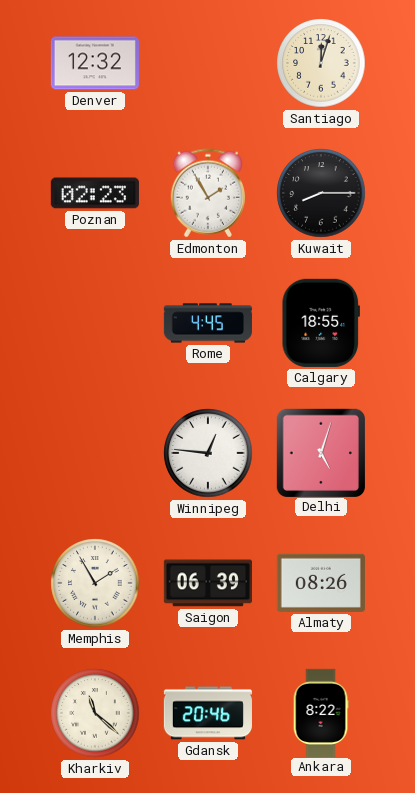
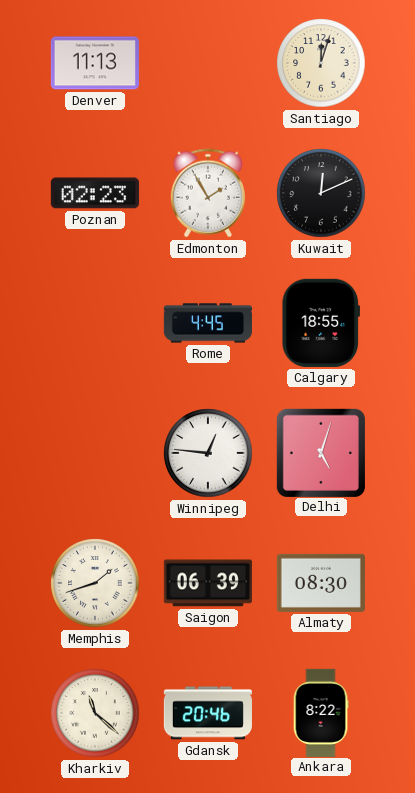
Denver: 12:32 -> 11:13 (95, 63)
Kuwait: 8:15 -> 12:11 (321, 193)
Memphis: 1:55 -> 1:42 (95, 583)
Almaty: 08:26 -> 08:30 (321, 583)
